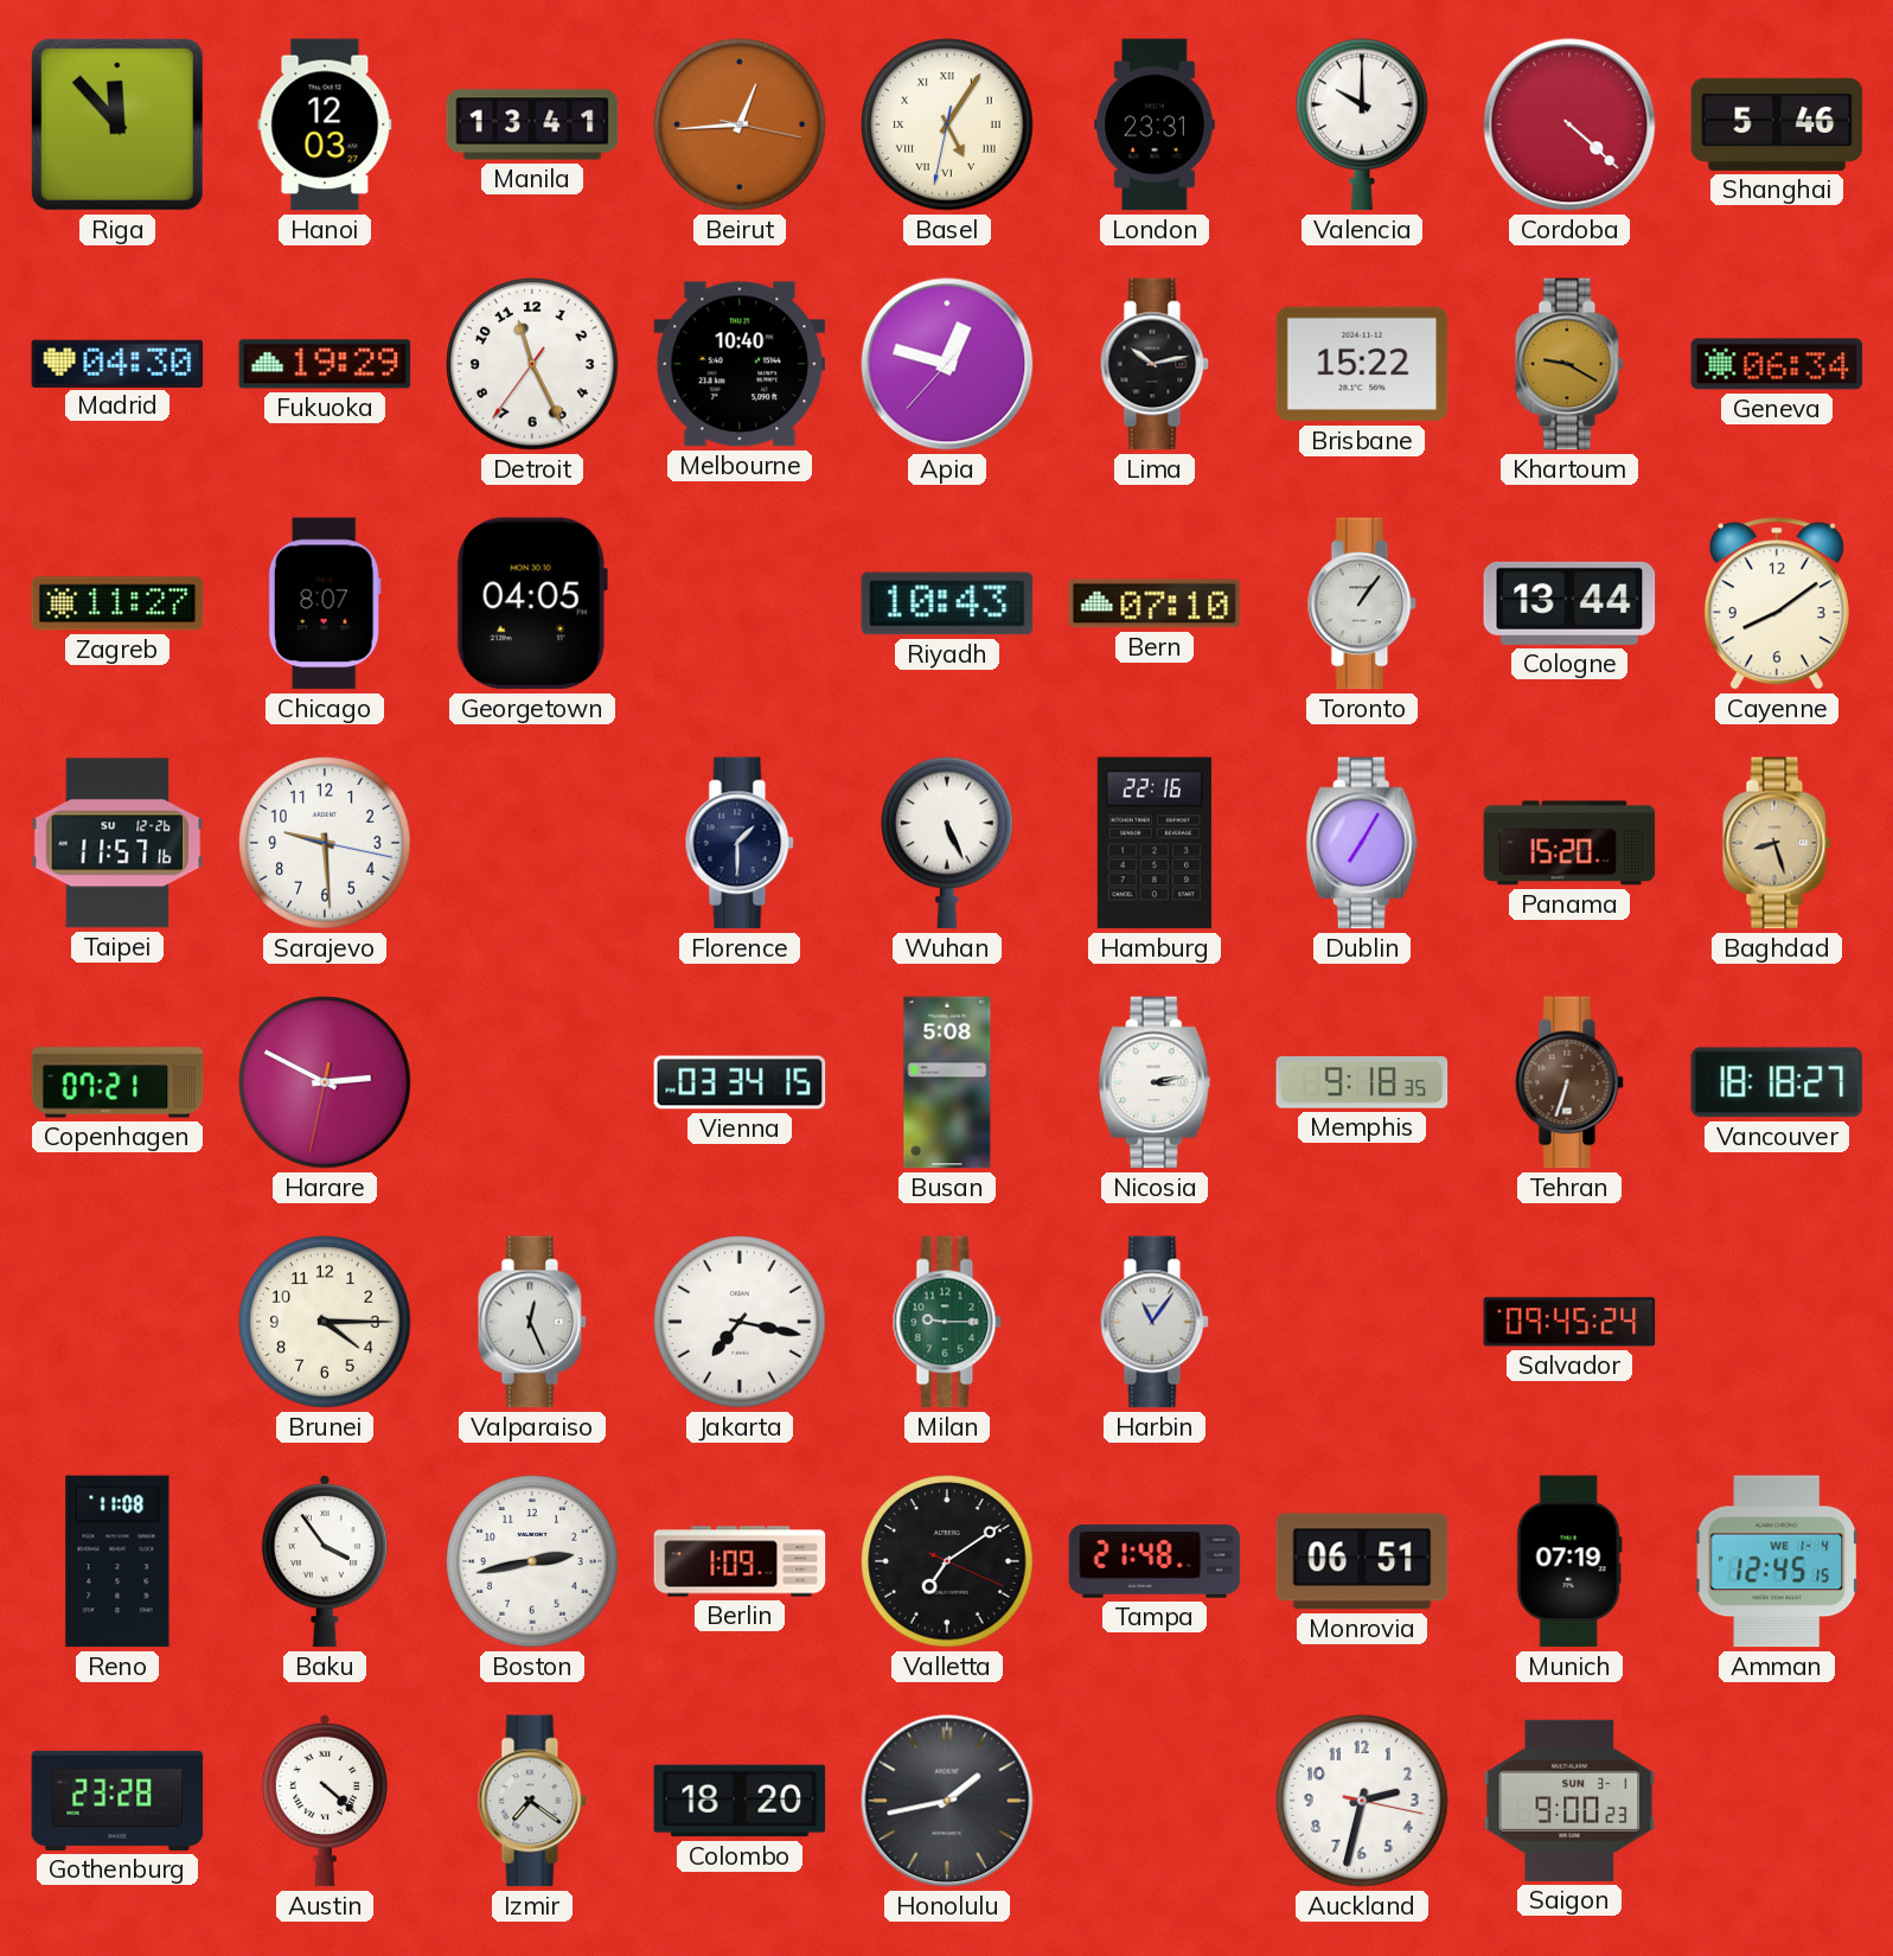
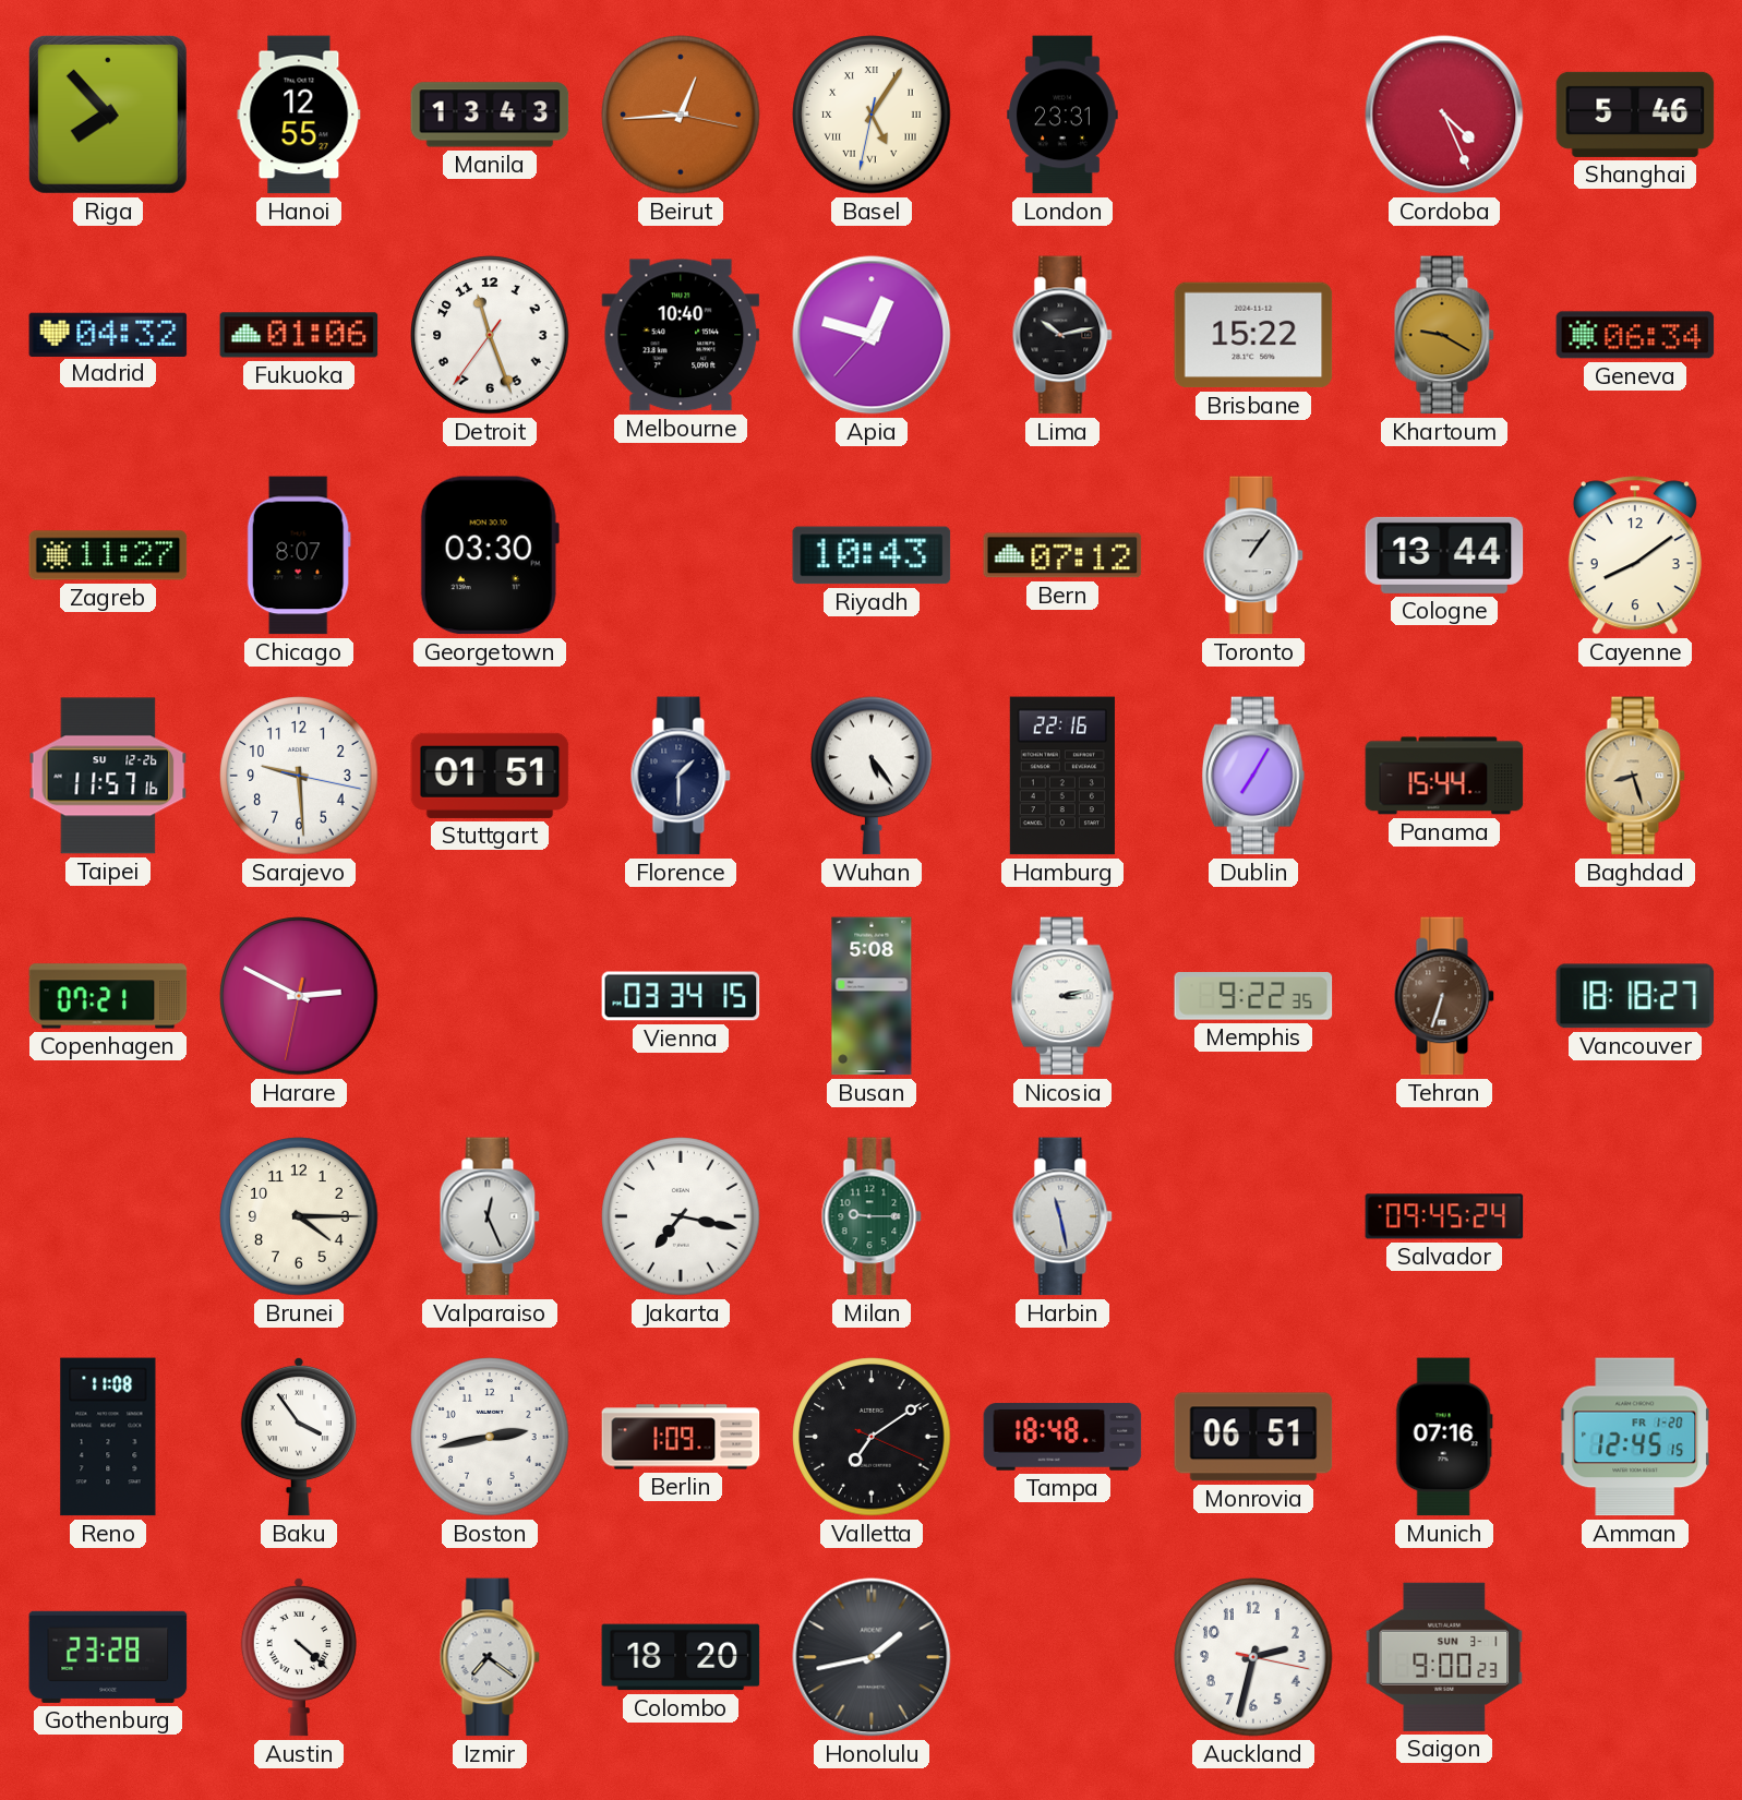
Riga: 11:53 -> 7:53 (108, 115)
Hanoi: 12:03 -> 12:55 (299, 115)
Manila: 13:41 -> 13:43 (490, 115)
Valencia: 10:00 -> none (1362, 124)
Cordoba: 4:22 -> 4:26 (1444, 115)
Madrid: 04:30 -> 04:32 (108, 334)
Fukuoka: 19:29 -> 01:06 (299, 335)
Detroit: 11:25 -> 11:26 (490, 335)
Georgetown: 04:05 -> 03:30 (490, 555)
Bern: 07:10 -> 07:12 (1062, 555)
Stuttgart: none -> 01:51 (490, 776)
Wuhan: 5:26 -> 5:24 (872, 776)
Panama: 15:20 -> 15:44 (1444, 776)
Memphis: 9:18 -> 9:22 (1253, 997)
Harbin: 11:06 -> 11:28 (1062, 1216)
Tampa: 21:48 -> 18:48 (1062, 1437)
Munich: 07:19 -> 07:16 (1444, 1437)
Amman date: WE 1-4 -> FR 1-20 (1635, 1437)
